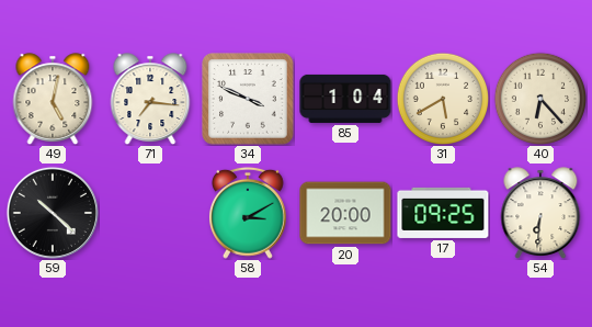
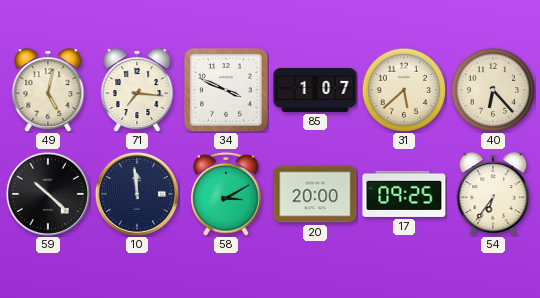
85: 1:04 -> 1:07 (315, 90)
31: 5:40 -> 5:38 (403, 89)
10: none -> 11:59 (137, 194)
54: 6:31 -> 6:36 (493, 194)
